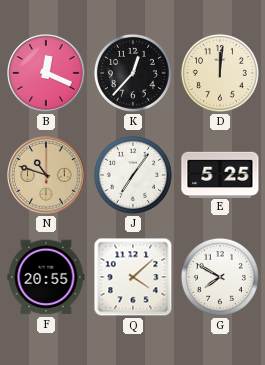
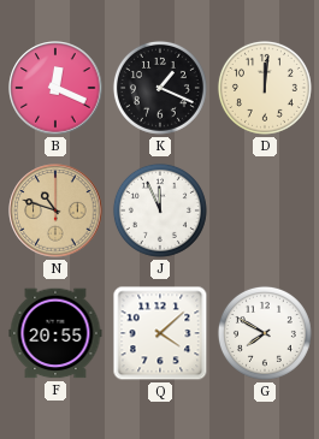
K: 12:37 -> 1:19 (160, 88)
J: 7:06 -> 11:56 (160, 210)
E: 5:25 -> none (220, 174)
